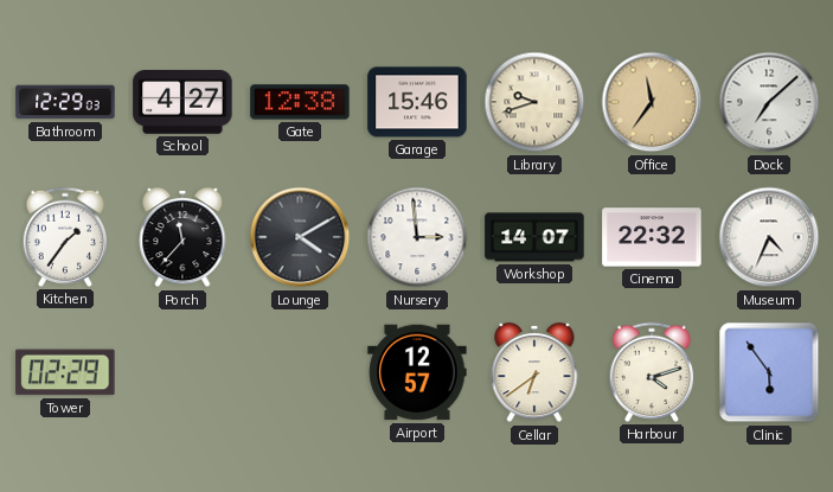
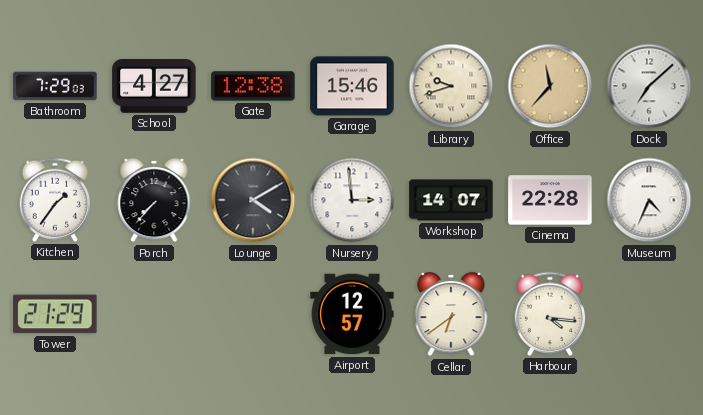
Bathroom: 12:29 -> 7:29 (55, 86)
Office: 11:36 -> 11:37 (550, 86)
Porch: 11:37 -> 7:37 (154, 200)
Cinema: 22:32 -> 22:28 (550, 200)
Tower: 02:29 -> 21:29 (55, 314)
Harbour: 4:12 -> 4:16 (550, 314)
Clinic: 5:54 -> none (769, 372)
